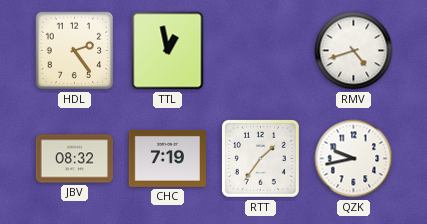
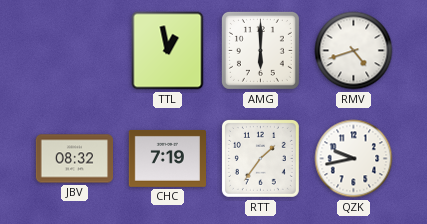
HDL: 2:24 -> none (75, 51)
AMG: none -> 6:00 (260, 50)
